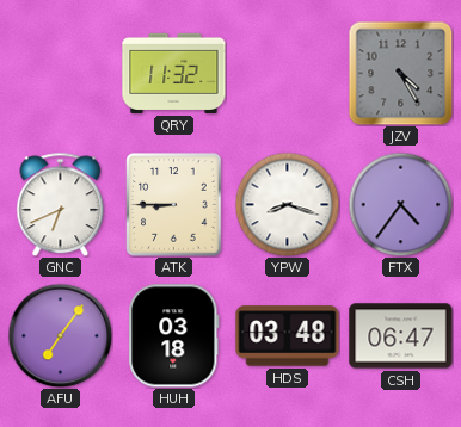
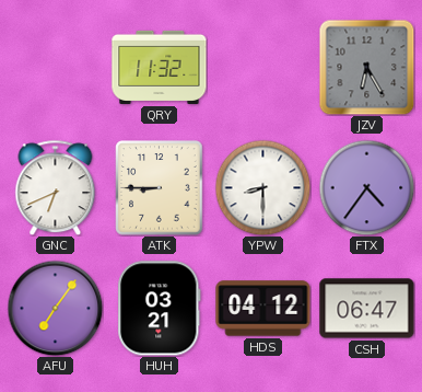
JZV: 4:25 -> 6:25 (366, 67)
YPW: 8:18 -> 8:30 (262, 187)
HUH: 03:18 -> 03:21 (160, 309)
HDS: 03:48 -> 04:12 (263, 309)
